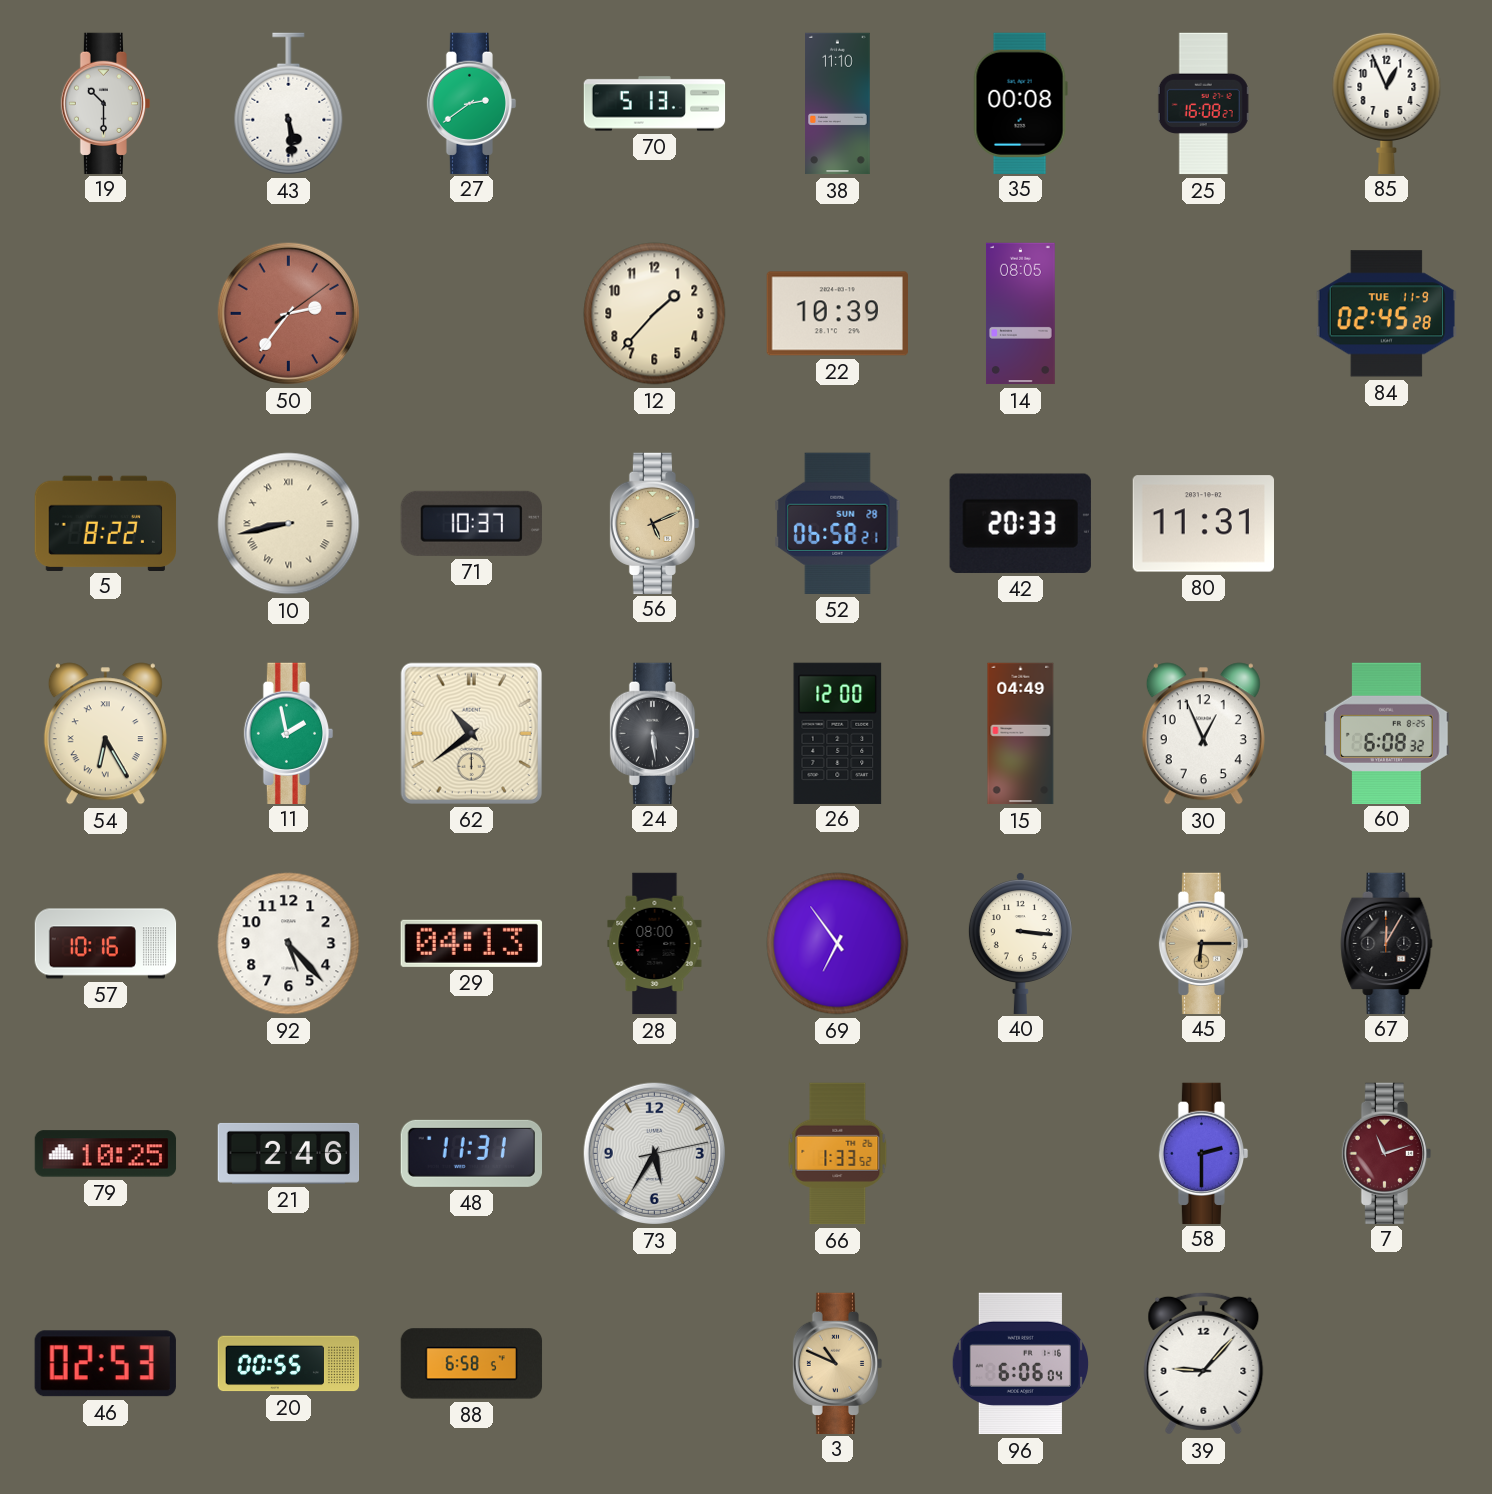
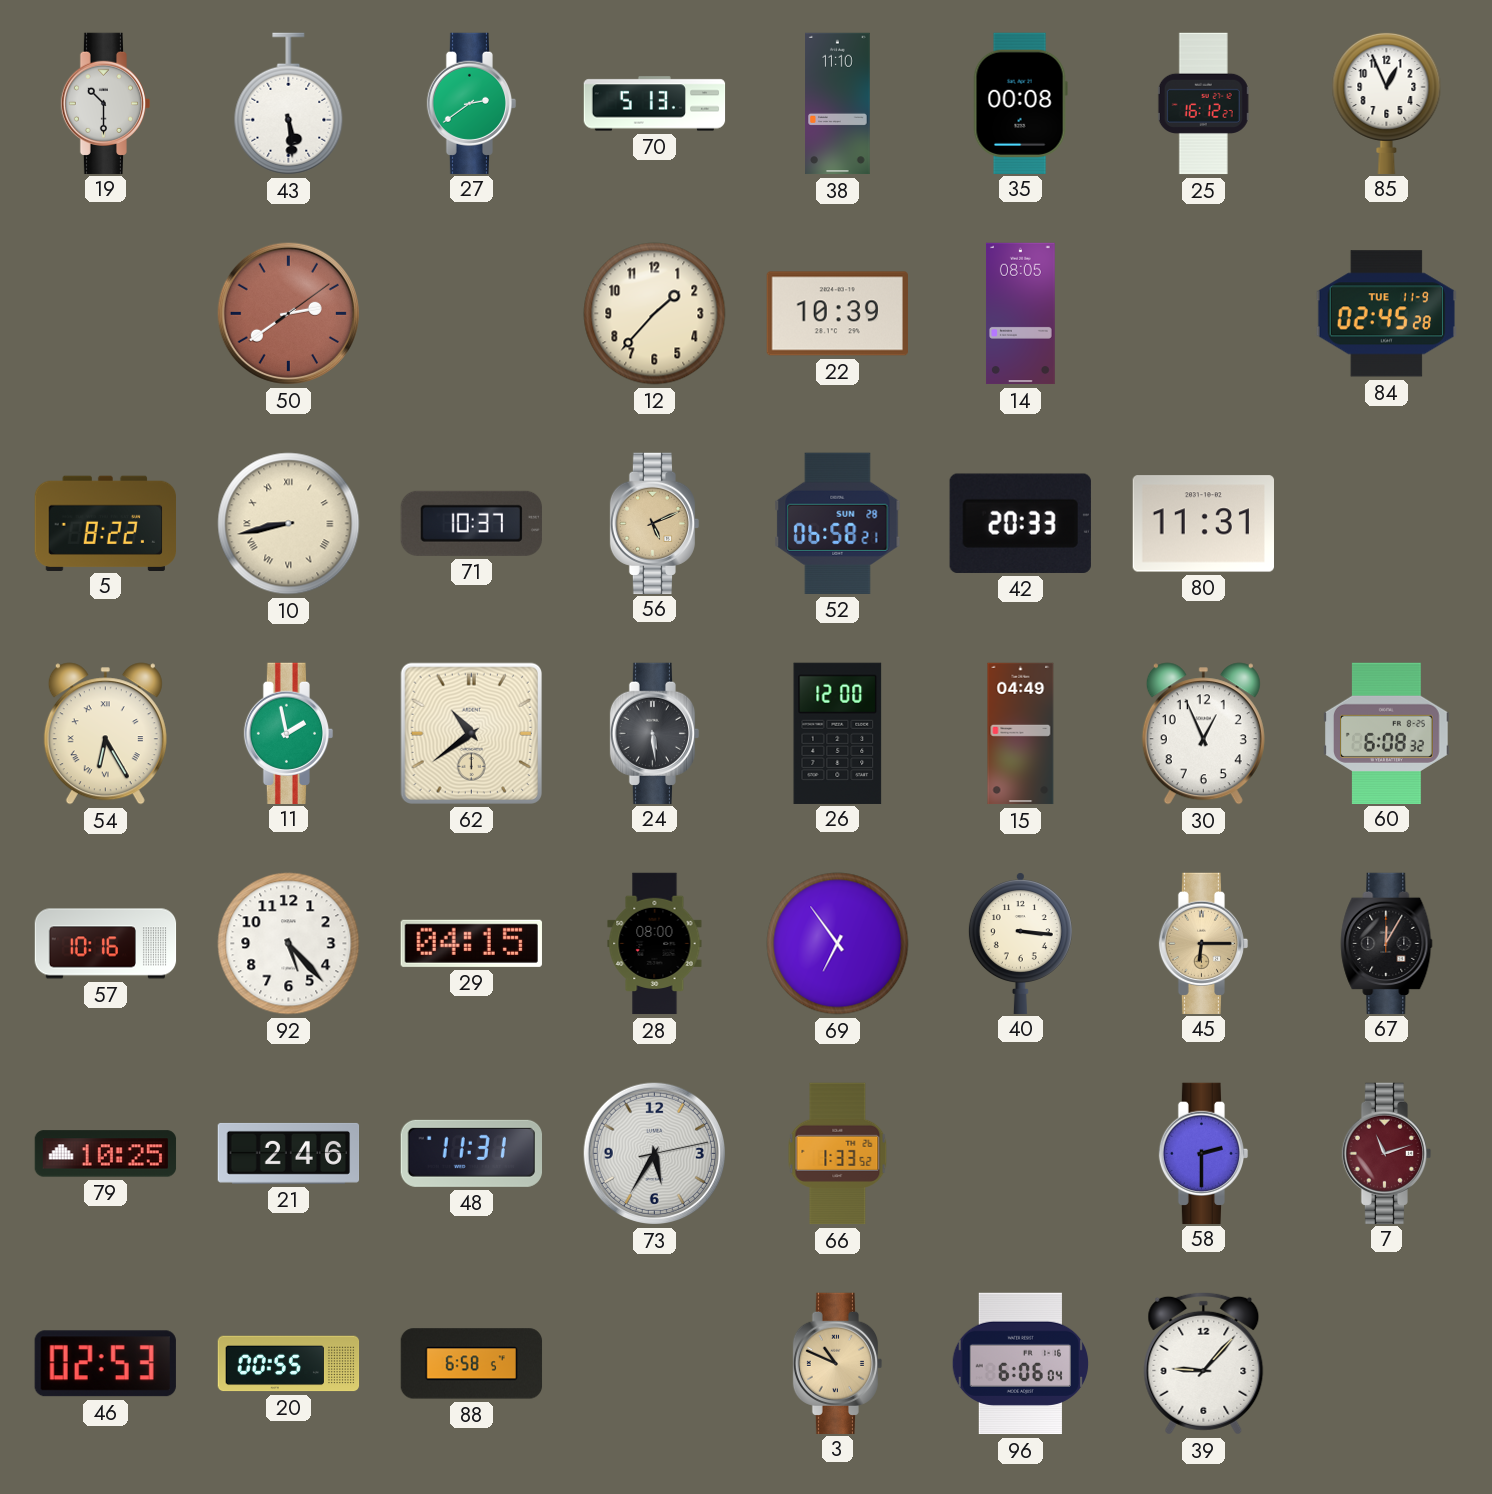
25: 16:08 -> 16:12 (1203, 104)
50: 2:36 -> 2:39 (288, 313)
29: 04:13 -> 04:15 (471, 943)
